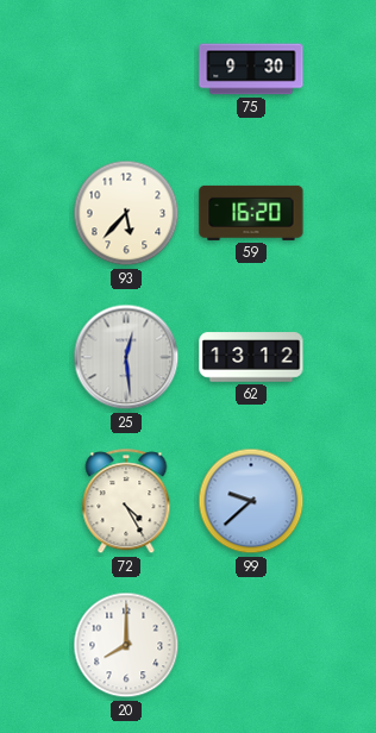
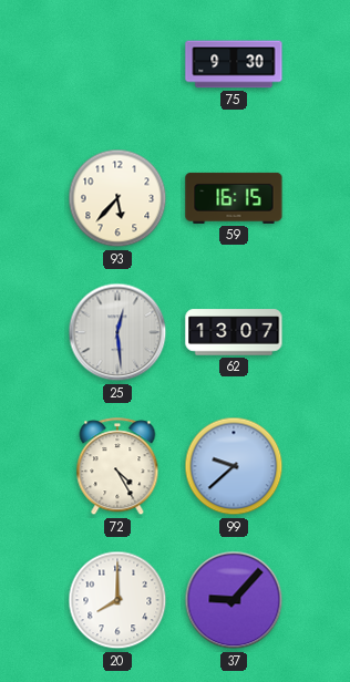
59: 16:20 -> 16:15 (234, 198)
62: 13:12 -> 13:07 (234, 332)
37: none -> 9:07 (234, 600)
